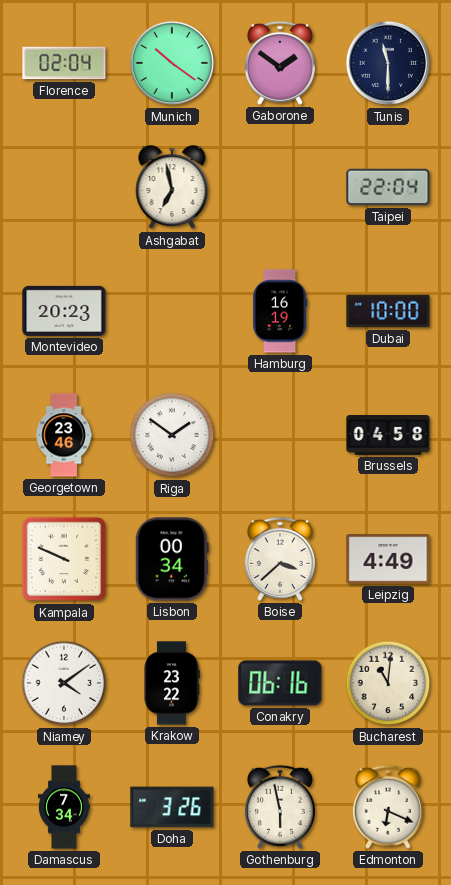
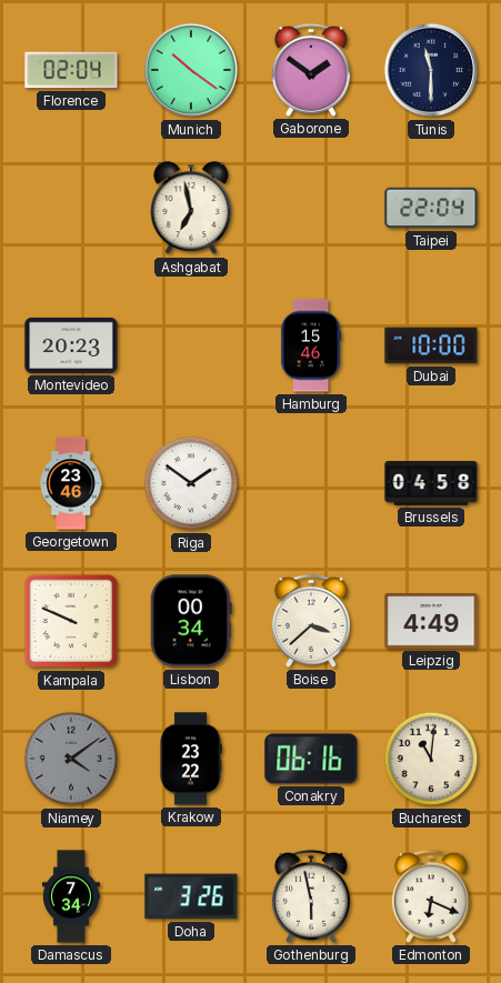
Hamburg: 16:19 -> 15:46 (311, 345)
Niamey dial: white -> grey (71, 759)
